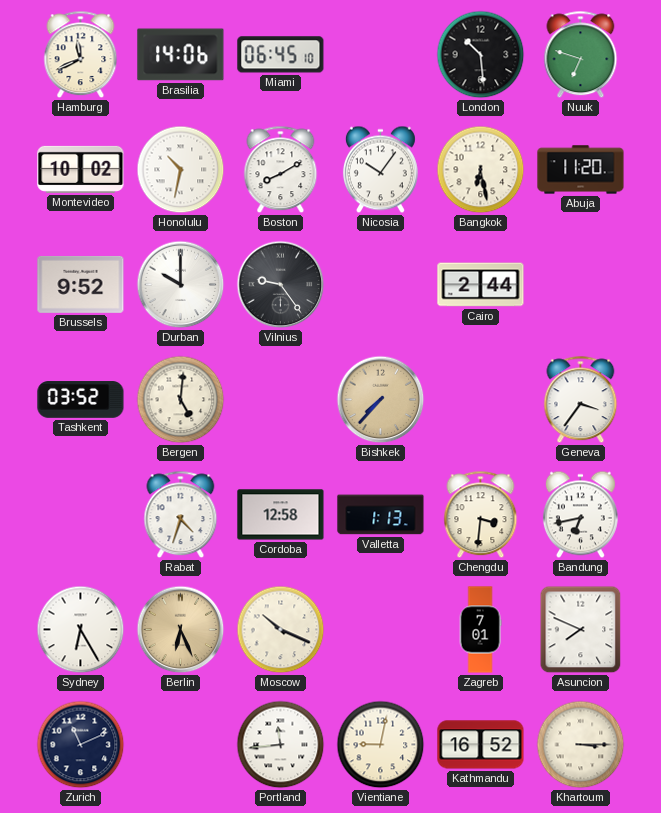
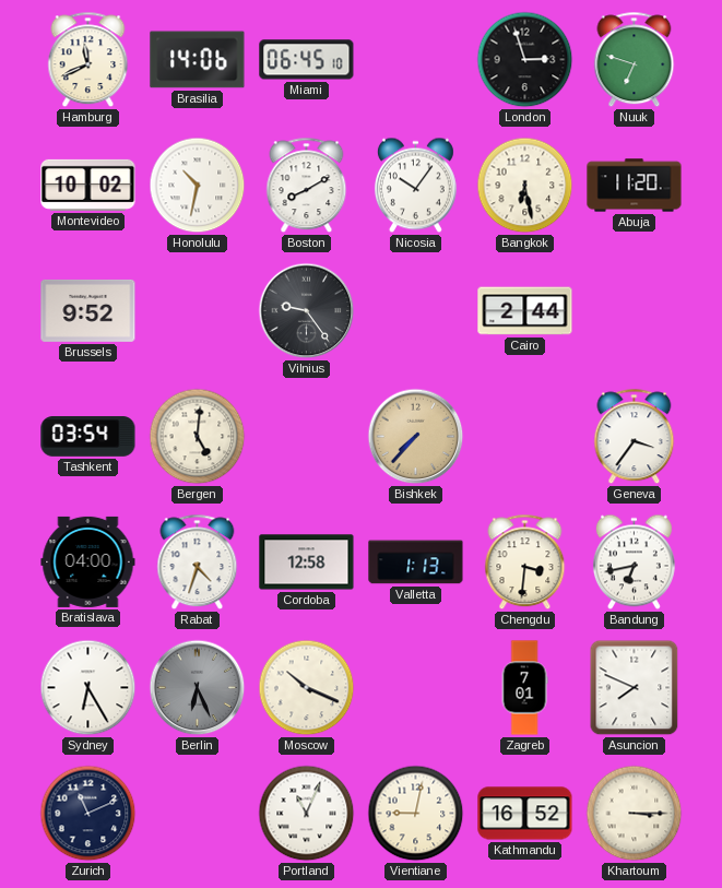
London: 10:29 -> 2:57 (525, 60)
Durban: 10:00 -> none (181, 285)
Tashkent: 03:52 -> 03:54 (88, 437)
Bratislava: none -> 04:00 (88, 561)
Berlin dial: champagne -> grey (198, 688)
Portland: 11:44 -> 11:04 (307, 814)
